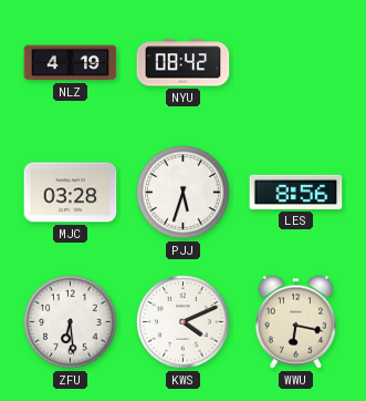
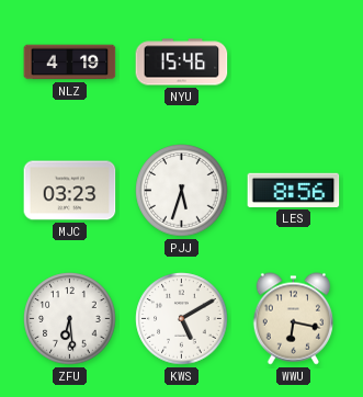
NYU: 08:42 -> 15:46 (182, 63)
MJC: 03:28 -> 03:23 (70, 191)
KWS: 4:11 -> 5:10 (182, 319)
